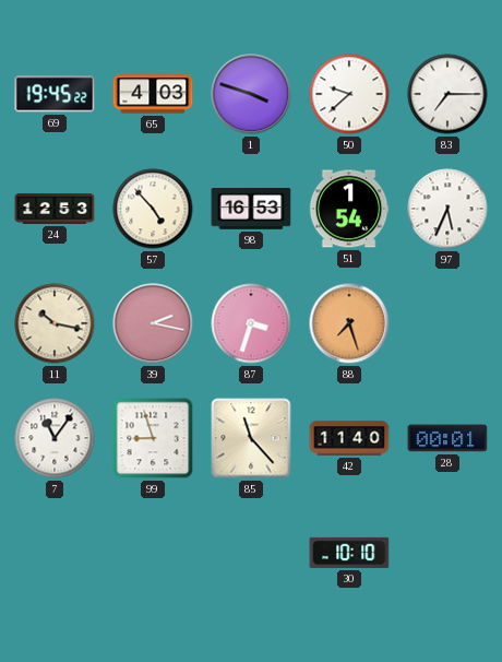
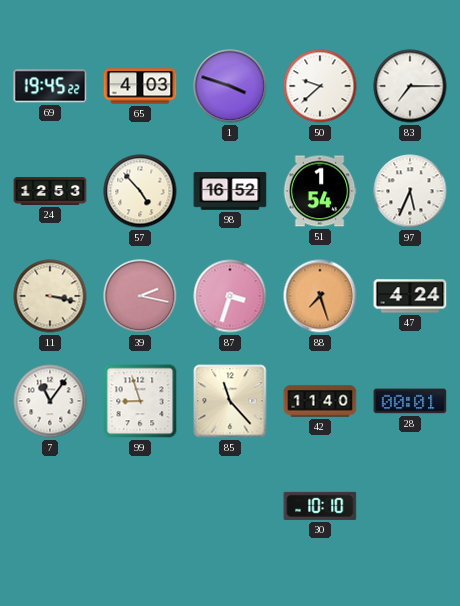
98: 16:53 -> 16:52 (230, 191)
11: 10:17 -> 3:17 (50, 296)
47: none -> 4:24 (410, 296)
